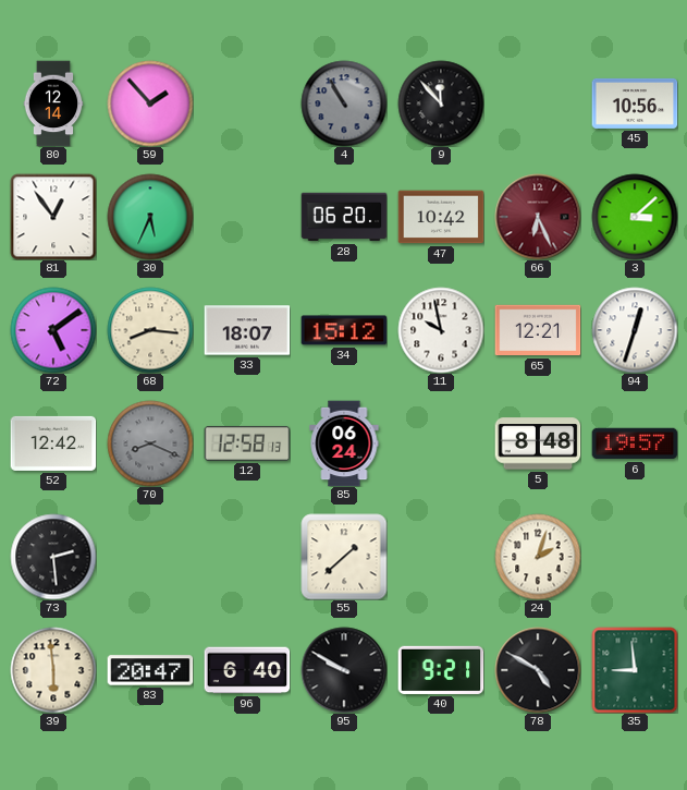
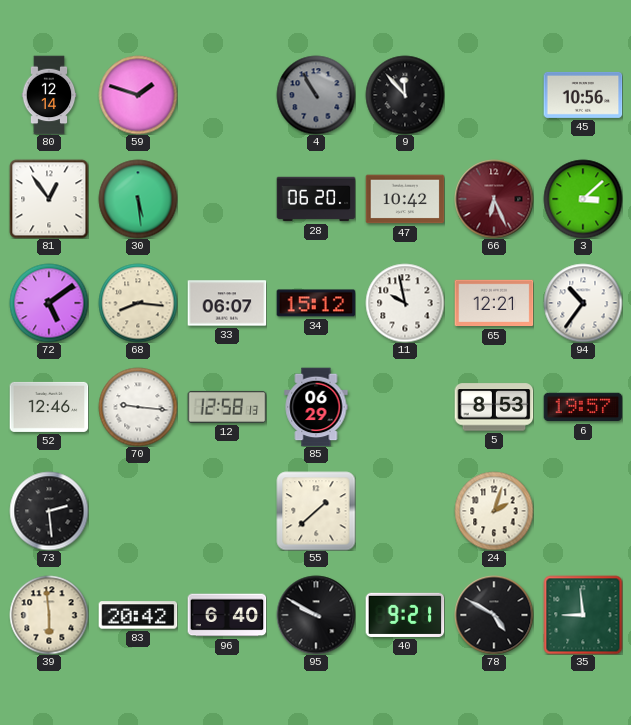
59: 1:53 -> 1:48 (138, 95)
30: 5:34 -> 5:29 (138, 199)
33: 18:07 -> 06:07 (227, 303)
94: 12:33 -> 10:36 (583, 303)
52: 12:42 -> 12:46 (49, 407)
70: 8:19 -> 9:16 (138, 407)
70 dial: grey -> white (138, 407)
85: 06:24 -> 06:29 (316, 407)
5: 8:48 -> 8:53 (494, 407)
83: 20:47 -> 20:42 (138, 615)
